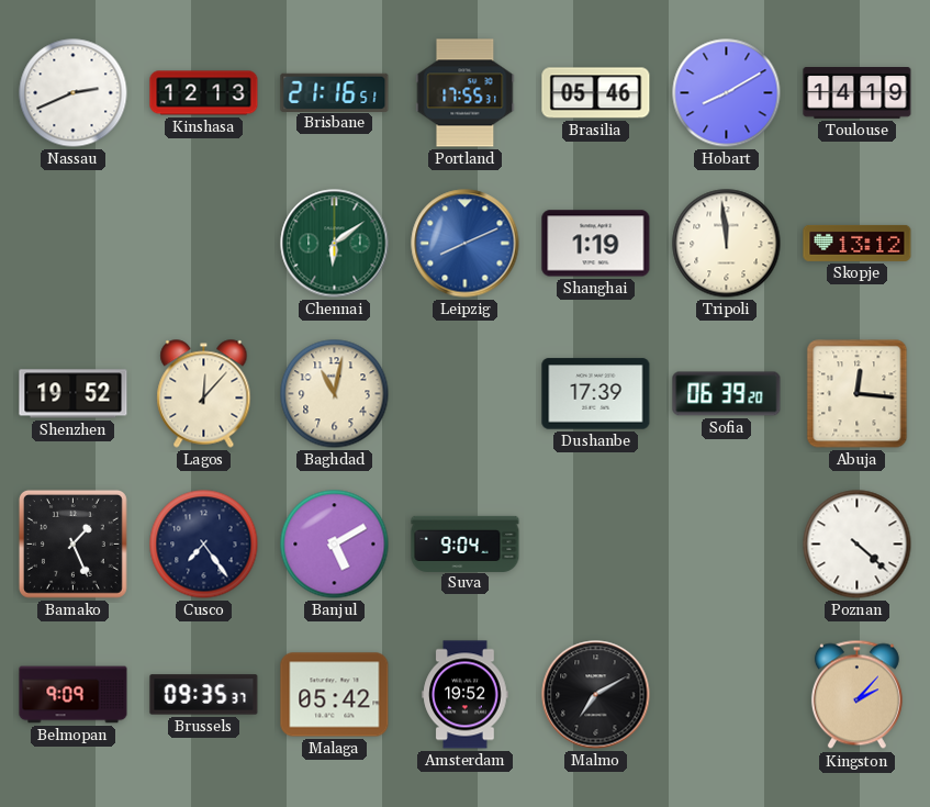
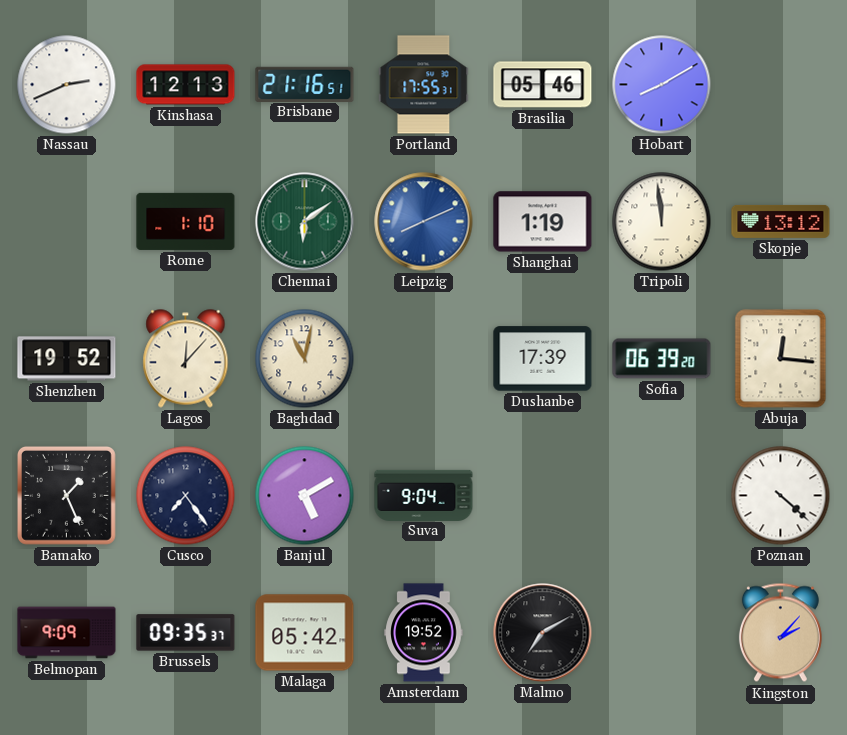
Toulouse: 14:19 -> none (858, 93)
Rome: none -> 1:10 (186, 221)
